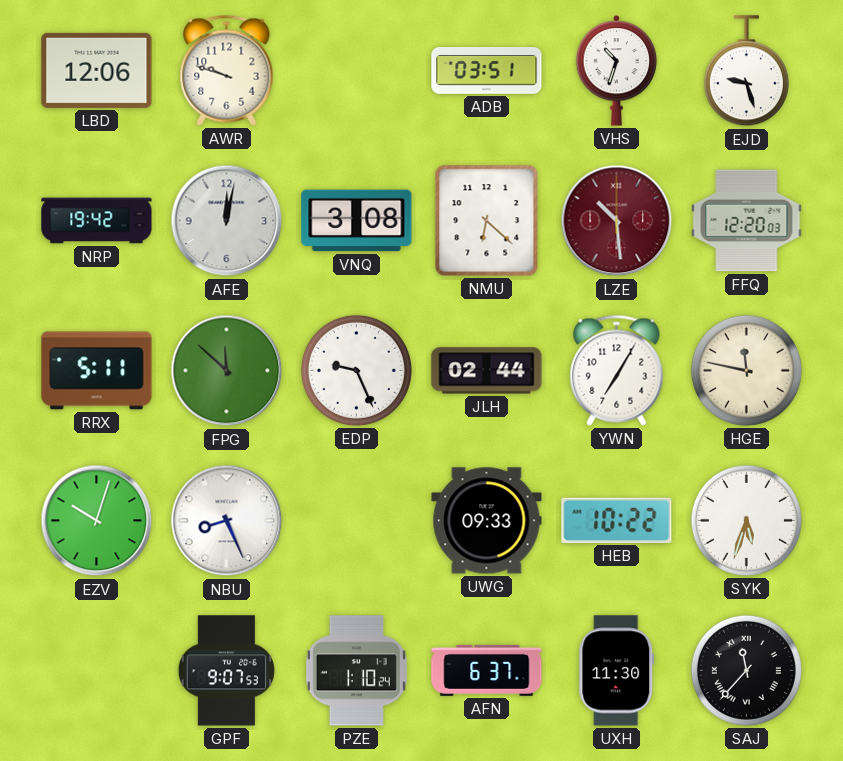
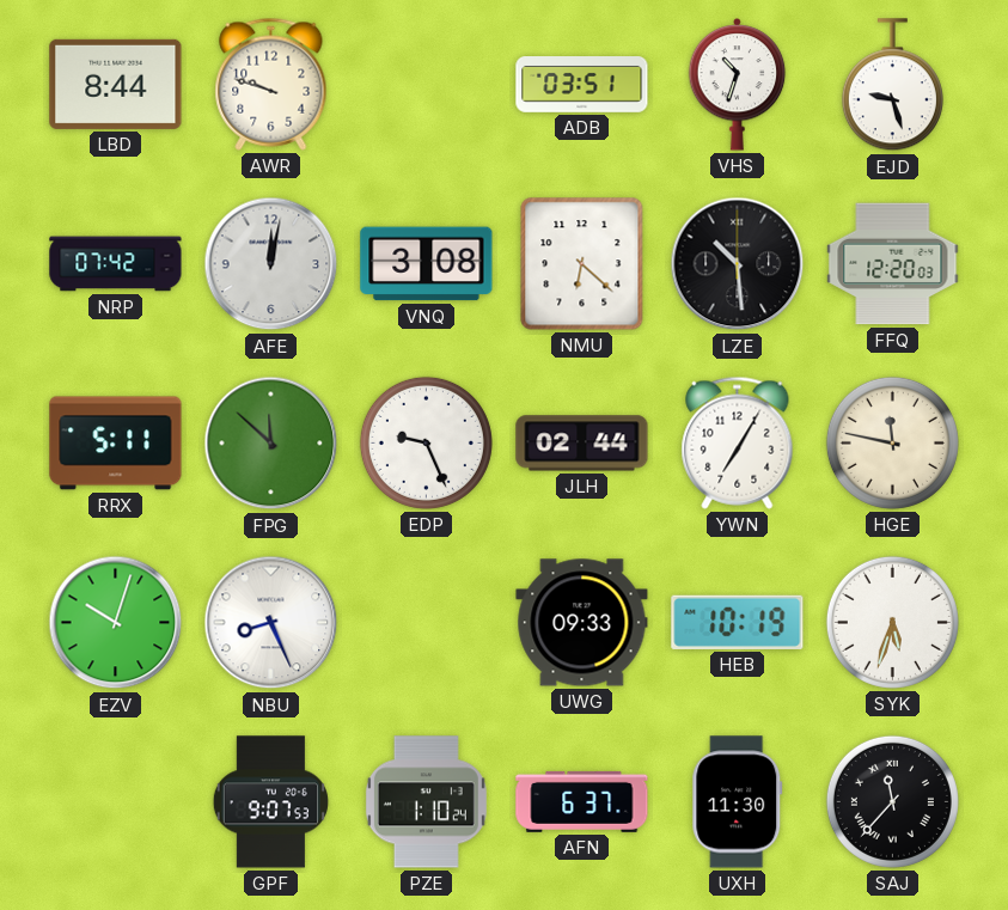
LBD: 12:06 -> 8:44 (116, 84)
NRP: 19:42 -> 07:42 (116, 264)
LZE dial: burgundy -> black (738, 264)
HEB: 10:22 -> 10:19 (738, 622)
